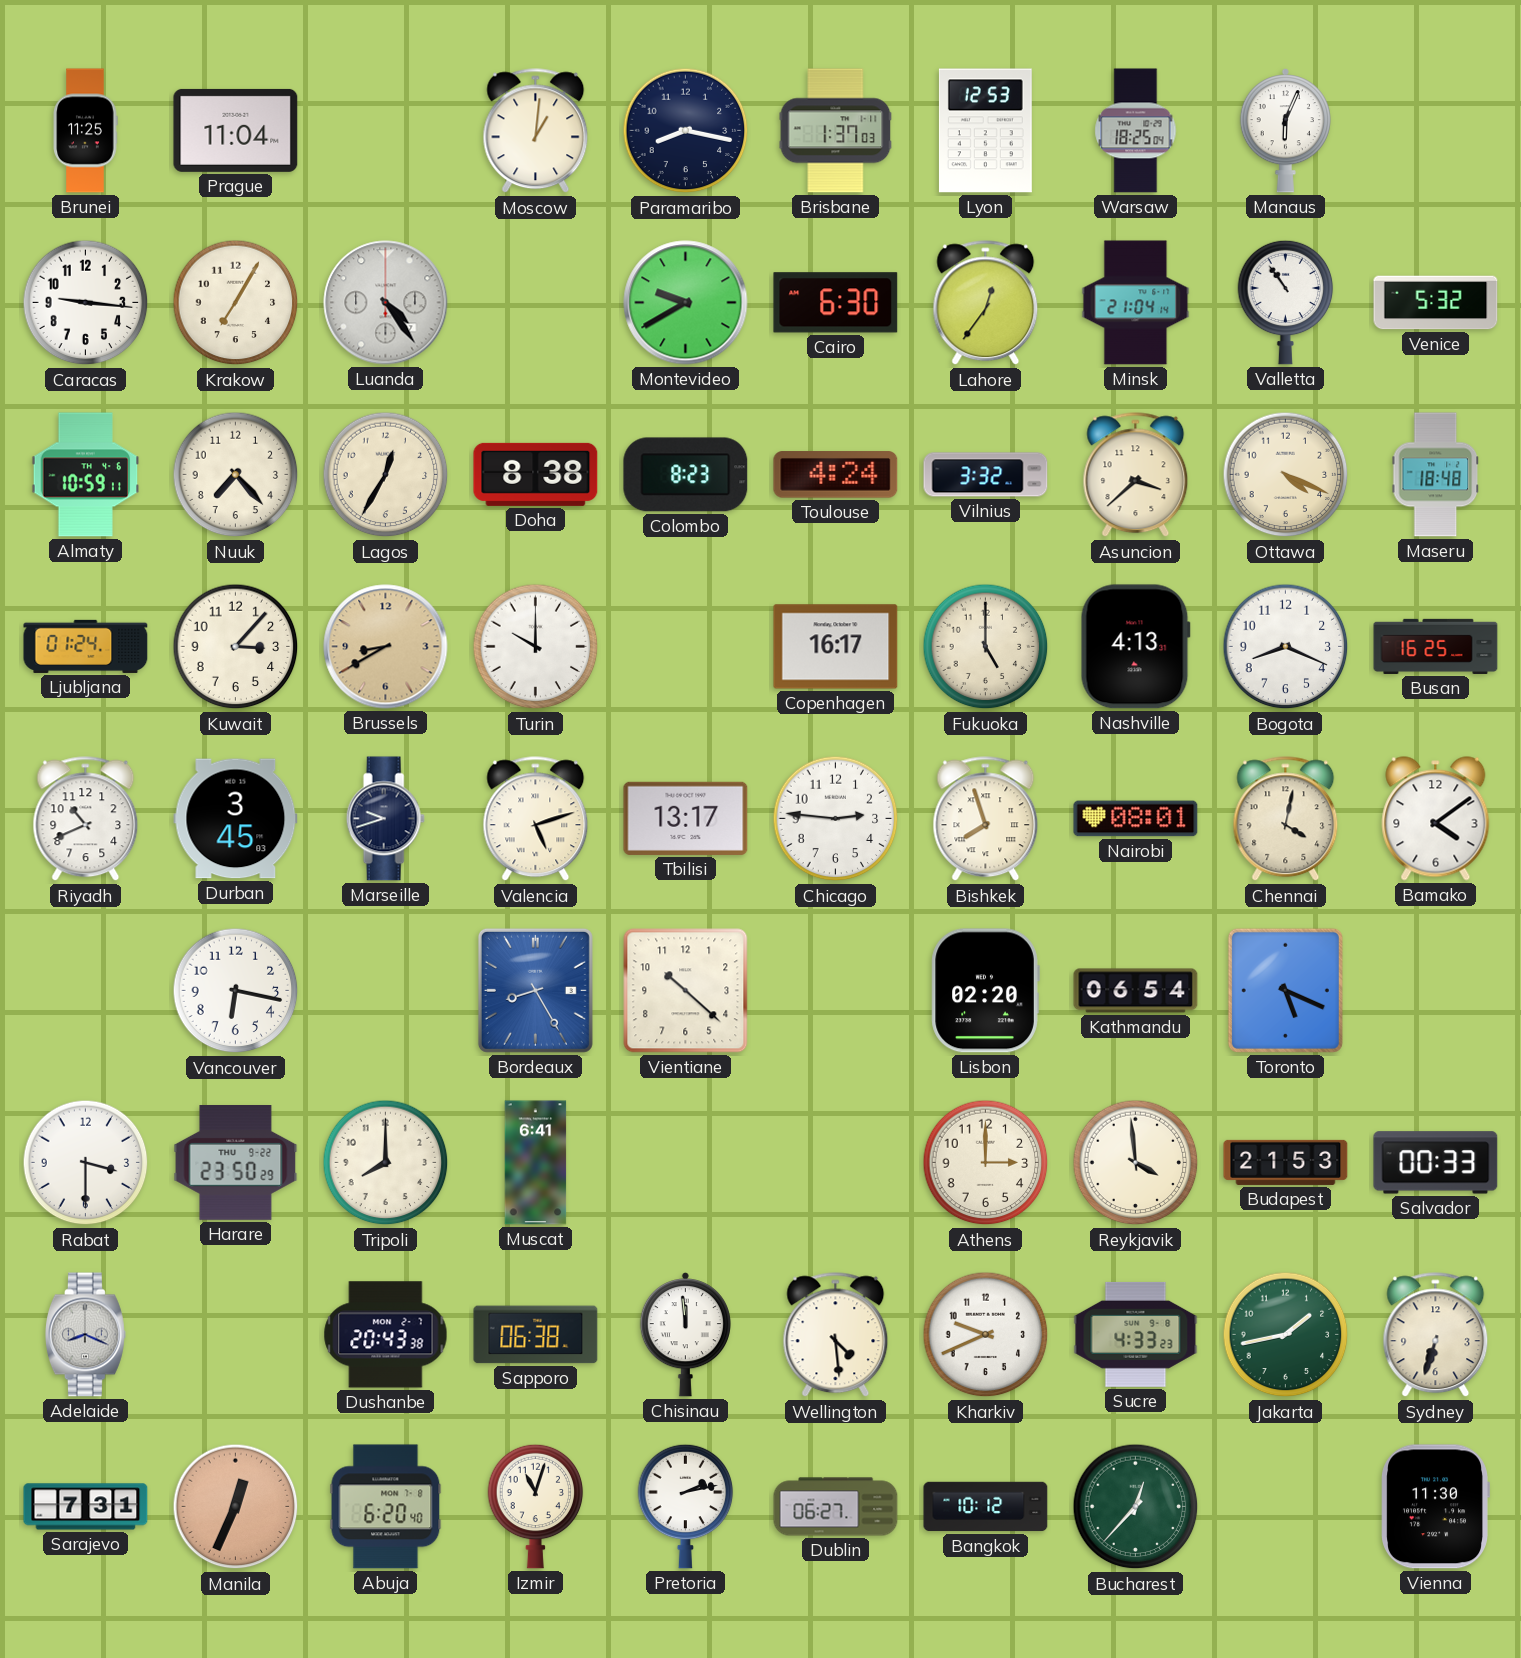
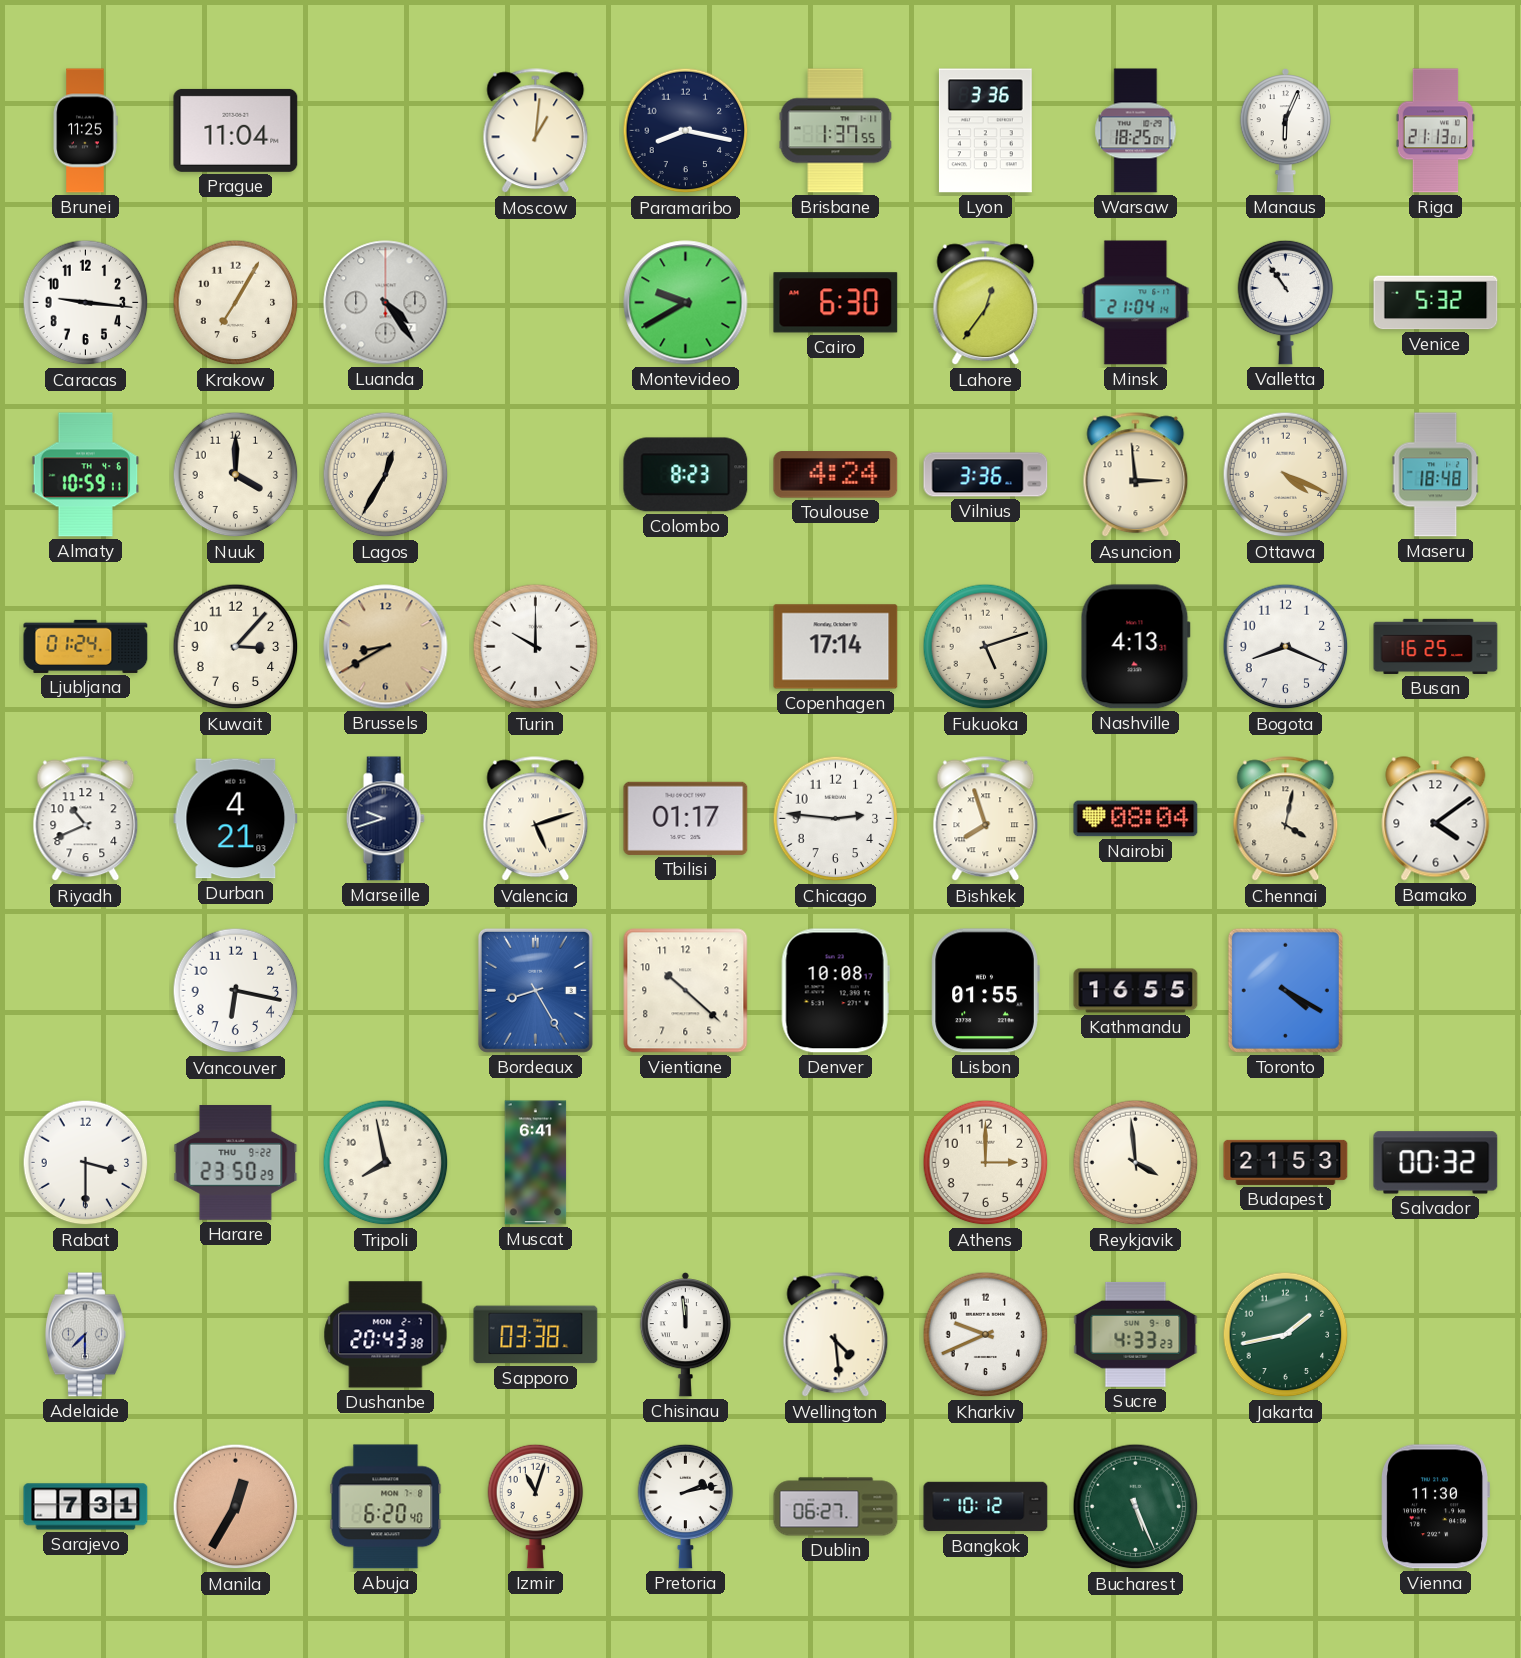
Brisbane: 1:37:03 -> 1:37:55 (836, 131)
Lyon: 12:53 -> 3:36 (985, 131)
Riga: none -> 21:13 (1436, 131)
Nuuk: 7:23 -> 4:00 (236, 475)
Doha: 8:38 -> none (536, 474)
Vilnius: 3:32 -> 3:36 (986, 475)
Asuncion: 3:38 -> 2:59 (1136, 475)
Copenhagen: 16:17 -> 17:14 (836, 647)
Fukuoka: 5:00 -> 5:12 (986, 647)
Durban: 3:45 -> 4:21 (236, 819)
Tbilisi: 13:17 -> 01:17 (686, 818)
Nairobi: 08:01 -> 08:04 (1136, 819)
Denver: none -> 10:08 (835, 991)
Lisbon: 02:20 -> 01:55 (985, 991)
Kathmandu: 06:54 -> 16:55 (1136, 991)
Toronto: 5:19 -> 4:20 (1285, 990)
Tripoli: 8:00 -> 7:58 (386, 1163)
Salvador: 00:33 -> 00:32 (1436, 1163)
Adelaide: 8:19 -> 7:30 (85, 1335)
Sapporo: 06:38 -> 03:38 (536, 1335)
Sydney: 6:33 -> none (1436, 1335)
Manila: 12:34 -> 12:35 (236, 1507)
Bucharest: 12:37 -> 5:26 (1136, 1507)
